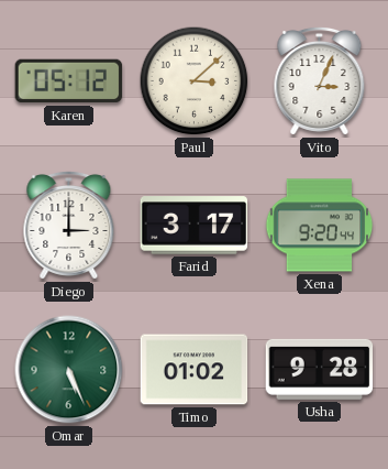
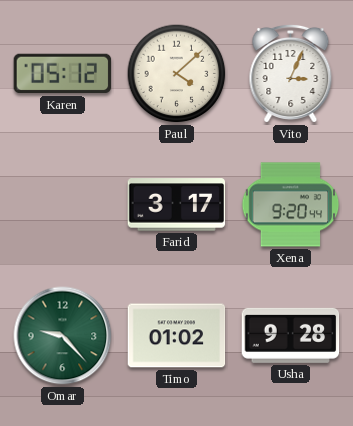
Paul: 3:08 -> 4:08 (177, 74)
Diego: 3:00 -> none (69, 225)
Omar: 5:26 -> 9:23 (63, 336)
